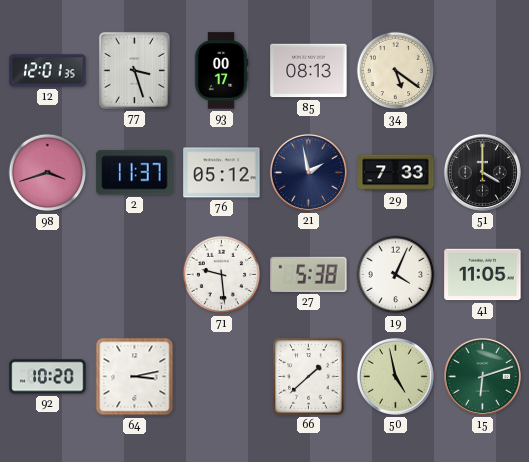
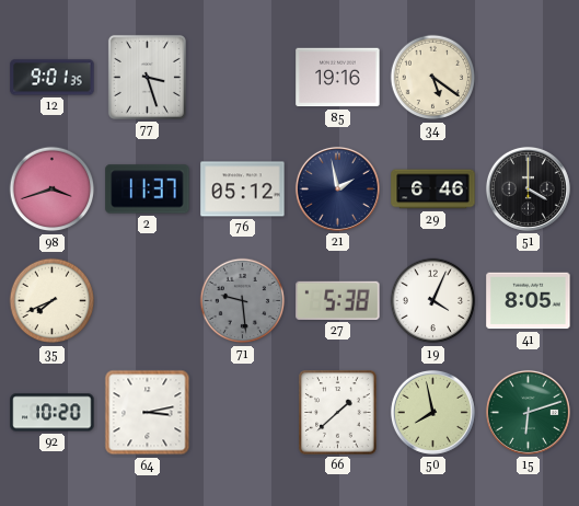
12: 12:01 -> 9:01 (53, 78)
93: 00:17 -> none (221, 71)
85: 08:13 -> 19:16 (338, 78)
29: 7:33 -> 6:46 (433, 189)
35: none -> 7:41 (53, 301)
71 dial: white -> grey (243, 301)
41: 11:05 -> 8:05 (529, 301)
50: 4:58 -> 7:58 (432, 412)
